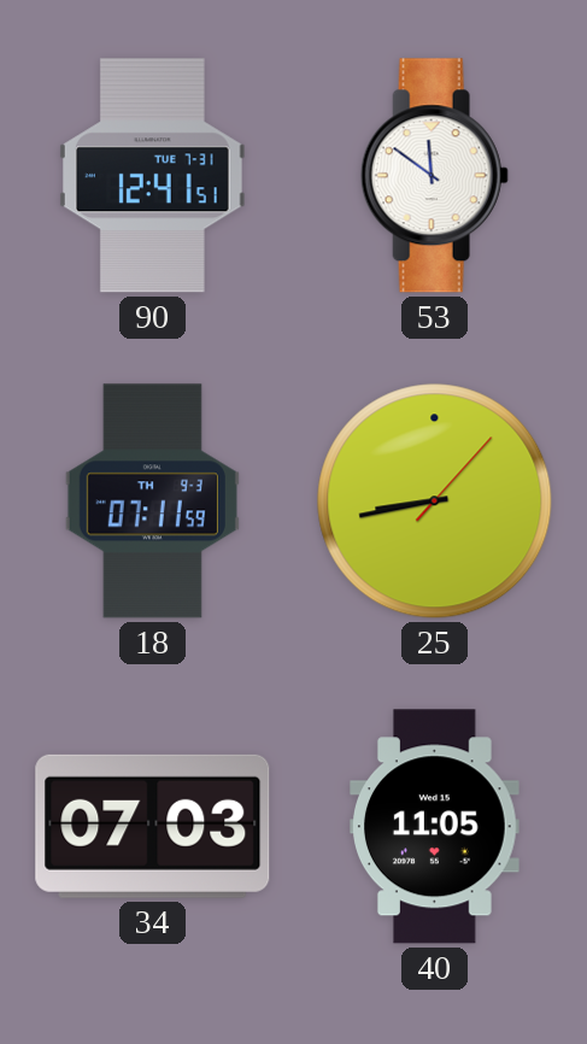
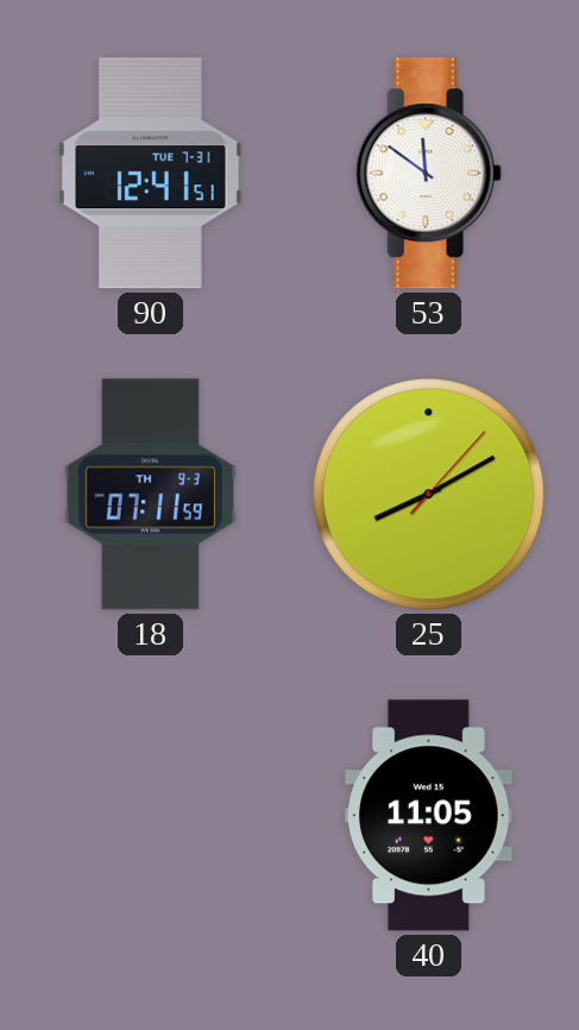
25: 8:43 -> 8:10 (429, 495)
34: 07:03 -> none (153, 826)
